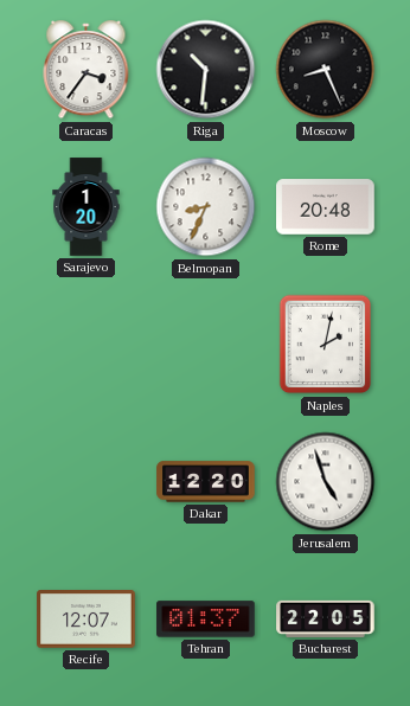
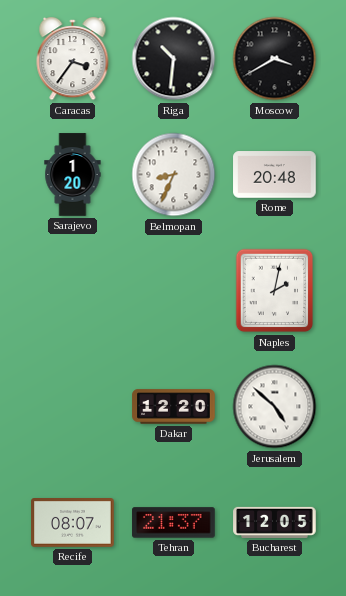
Moscow: 8:26 -> 3:40 (275, 59)
Jerusalem: 4:57 -> 4:52 (275, 407)
Recife: 12:07 -> 08:07 (73, 523)
Tehran: 01:37 -> 21:37 (174, 523)
Bucharest: 22:05 -> 12:05 (275, 522)
